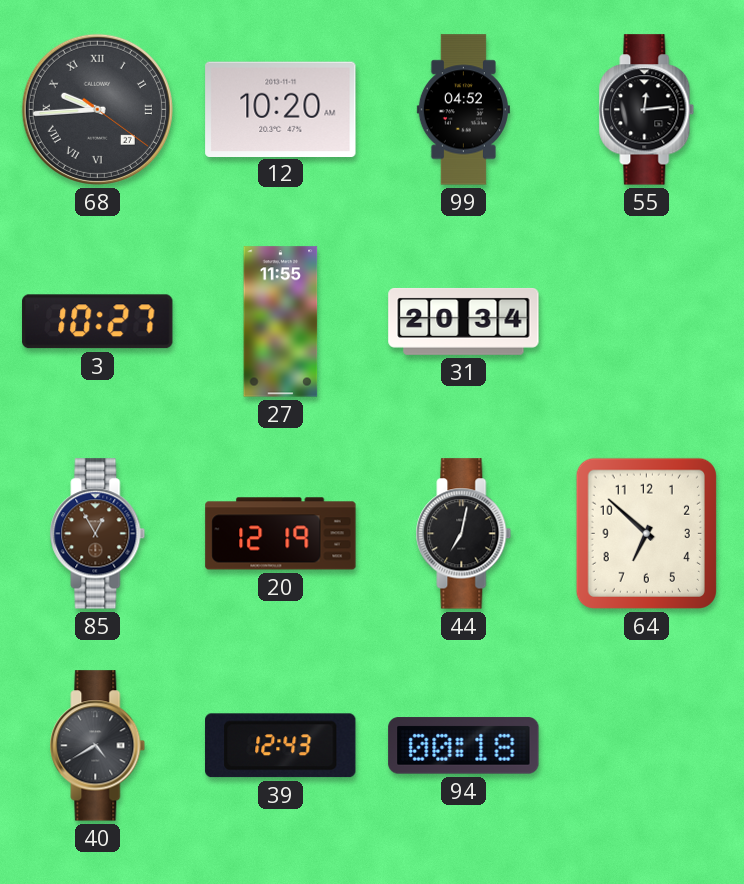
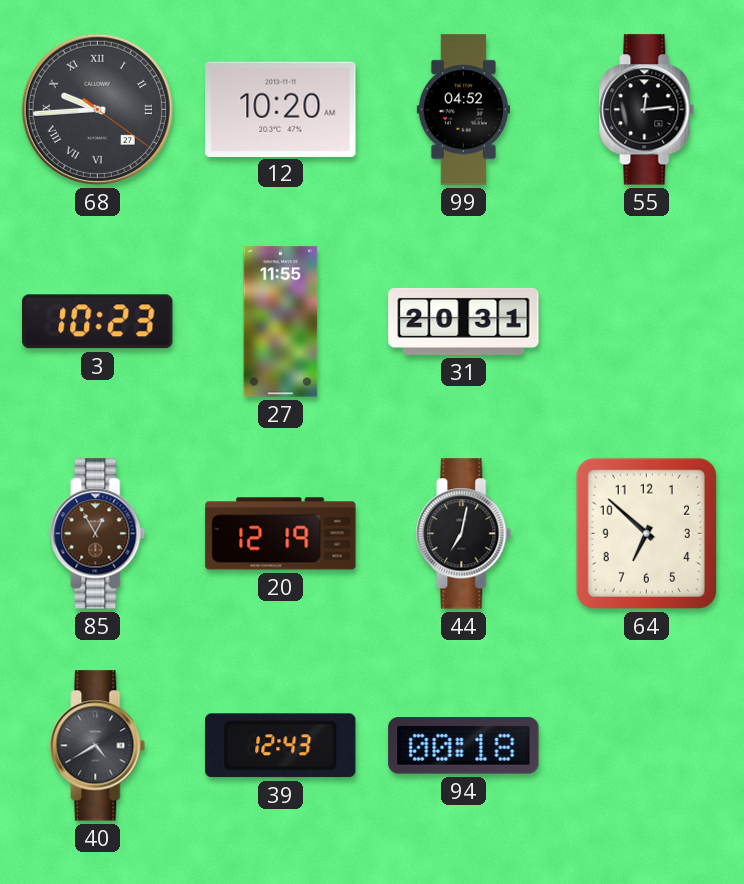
3: 10:27 -> 10:23 (98, 322)
31: 20:34 -> 20:31 (464, 321)
